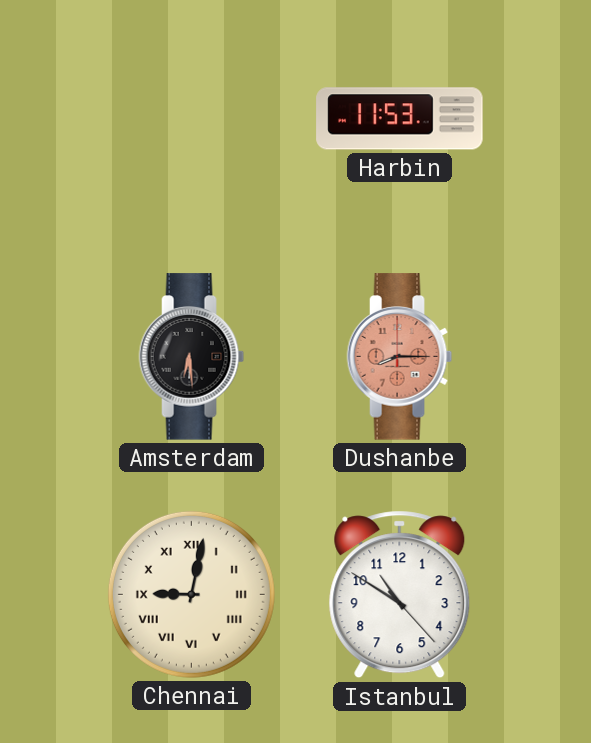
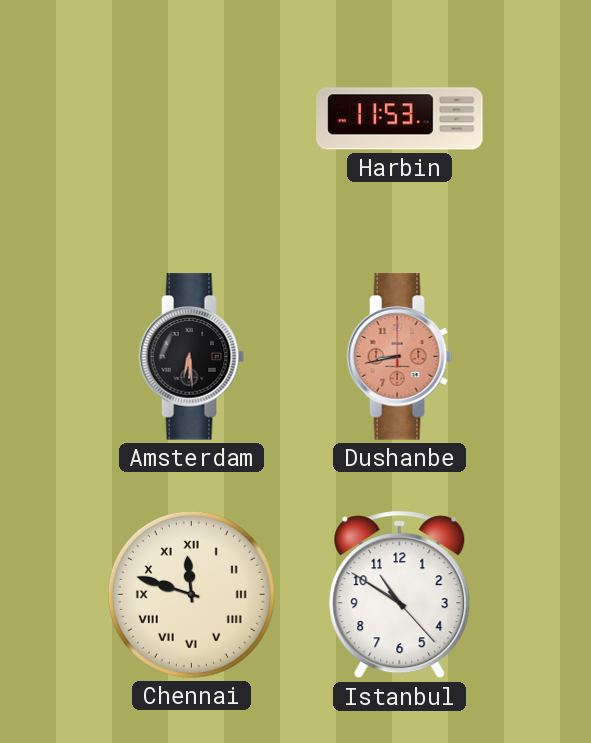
Dushanbe: 8:15 -> 8:43 (400, 357)
Chennai: 9:02 -> 11:48 (191, 594)
